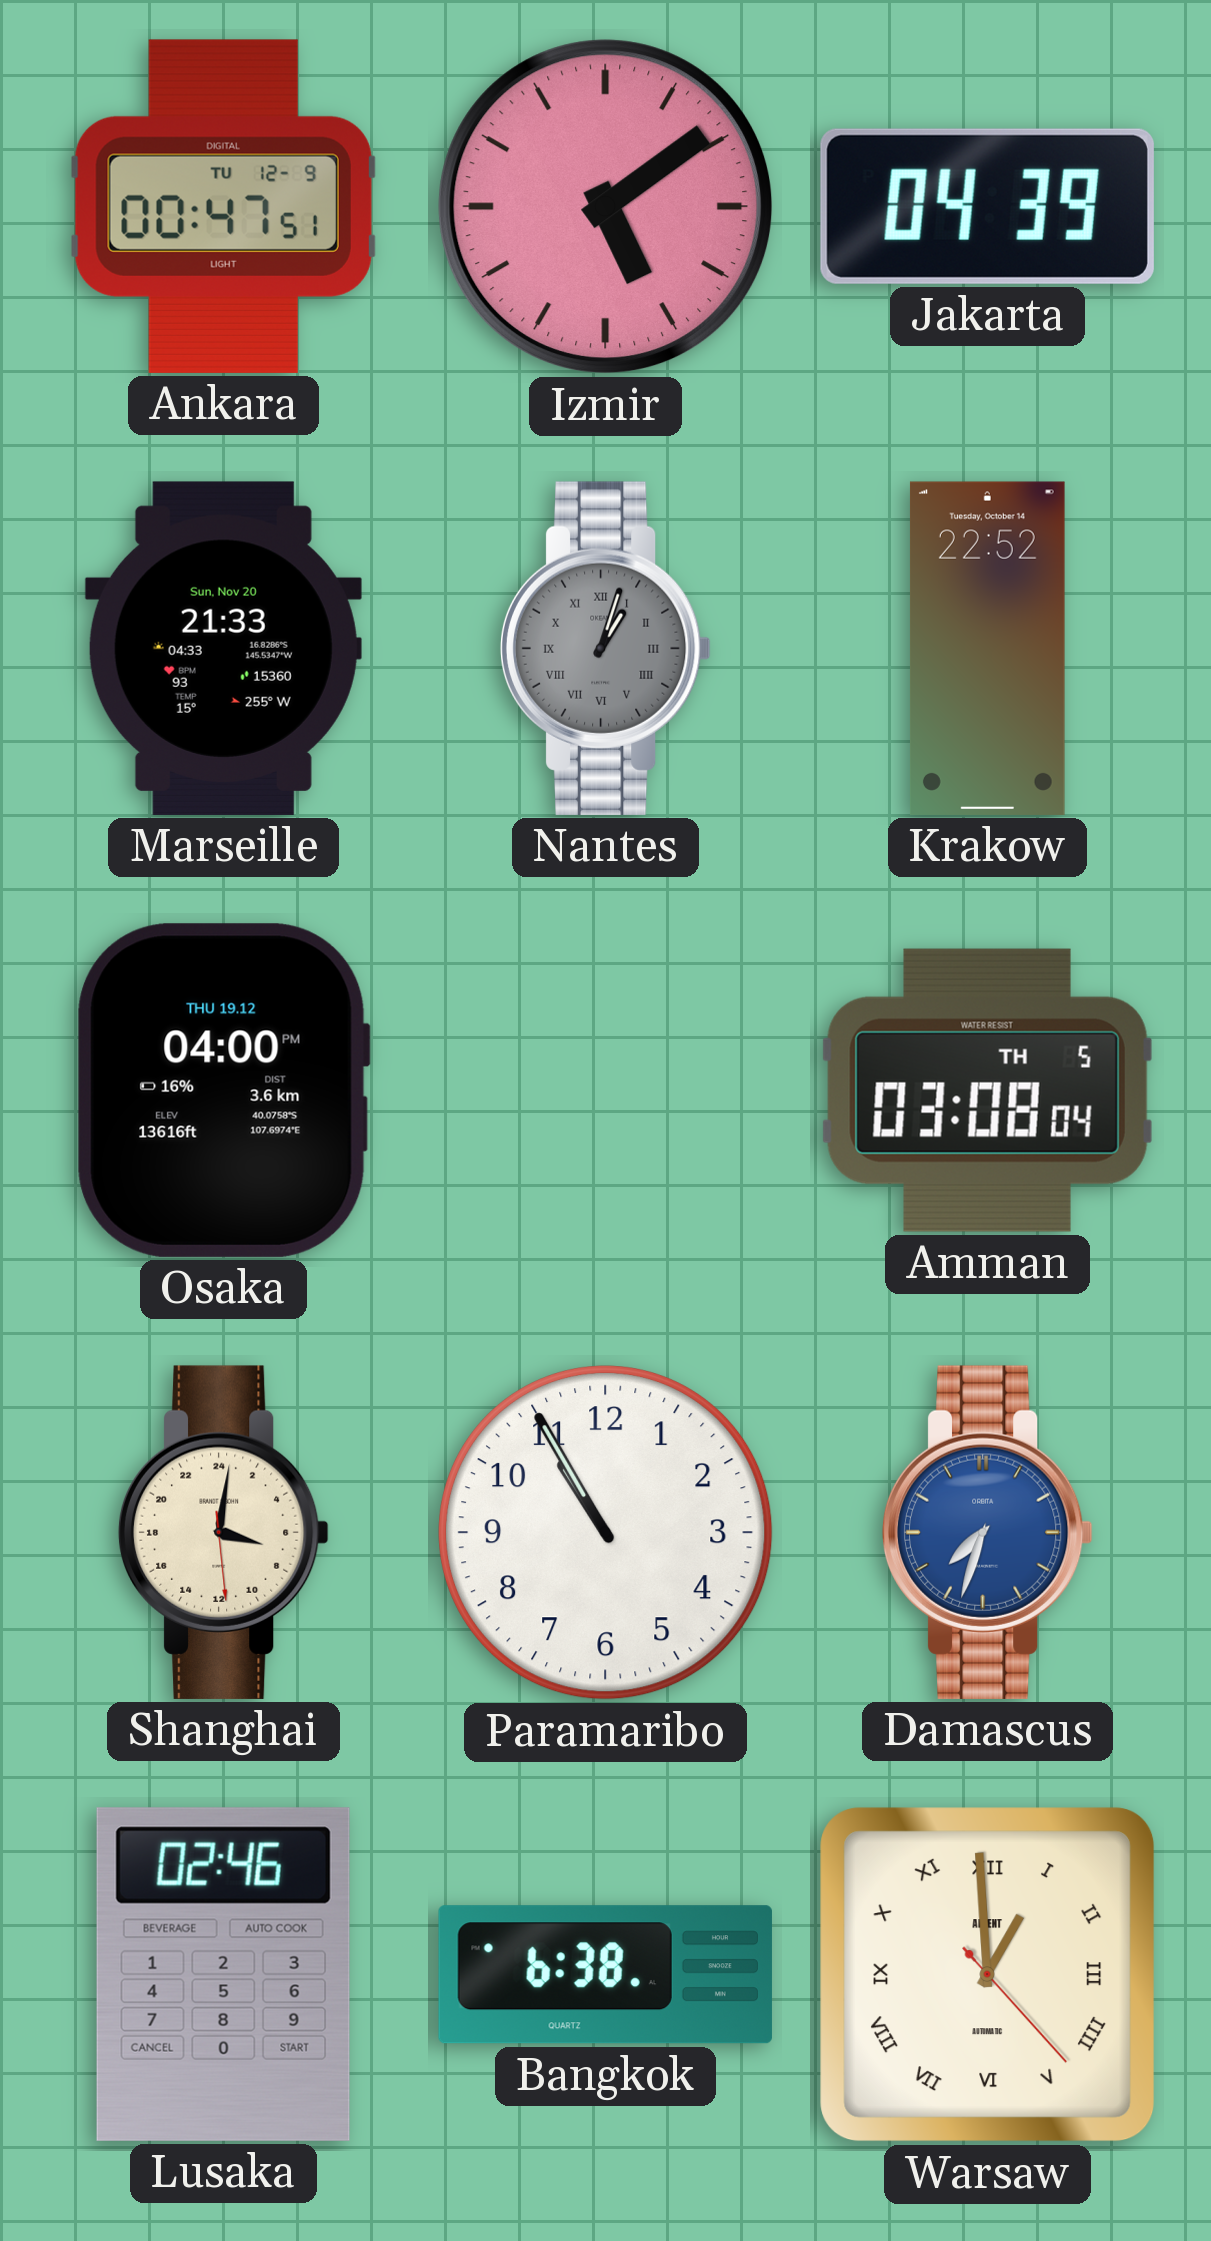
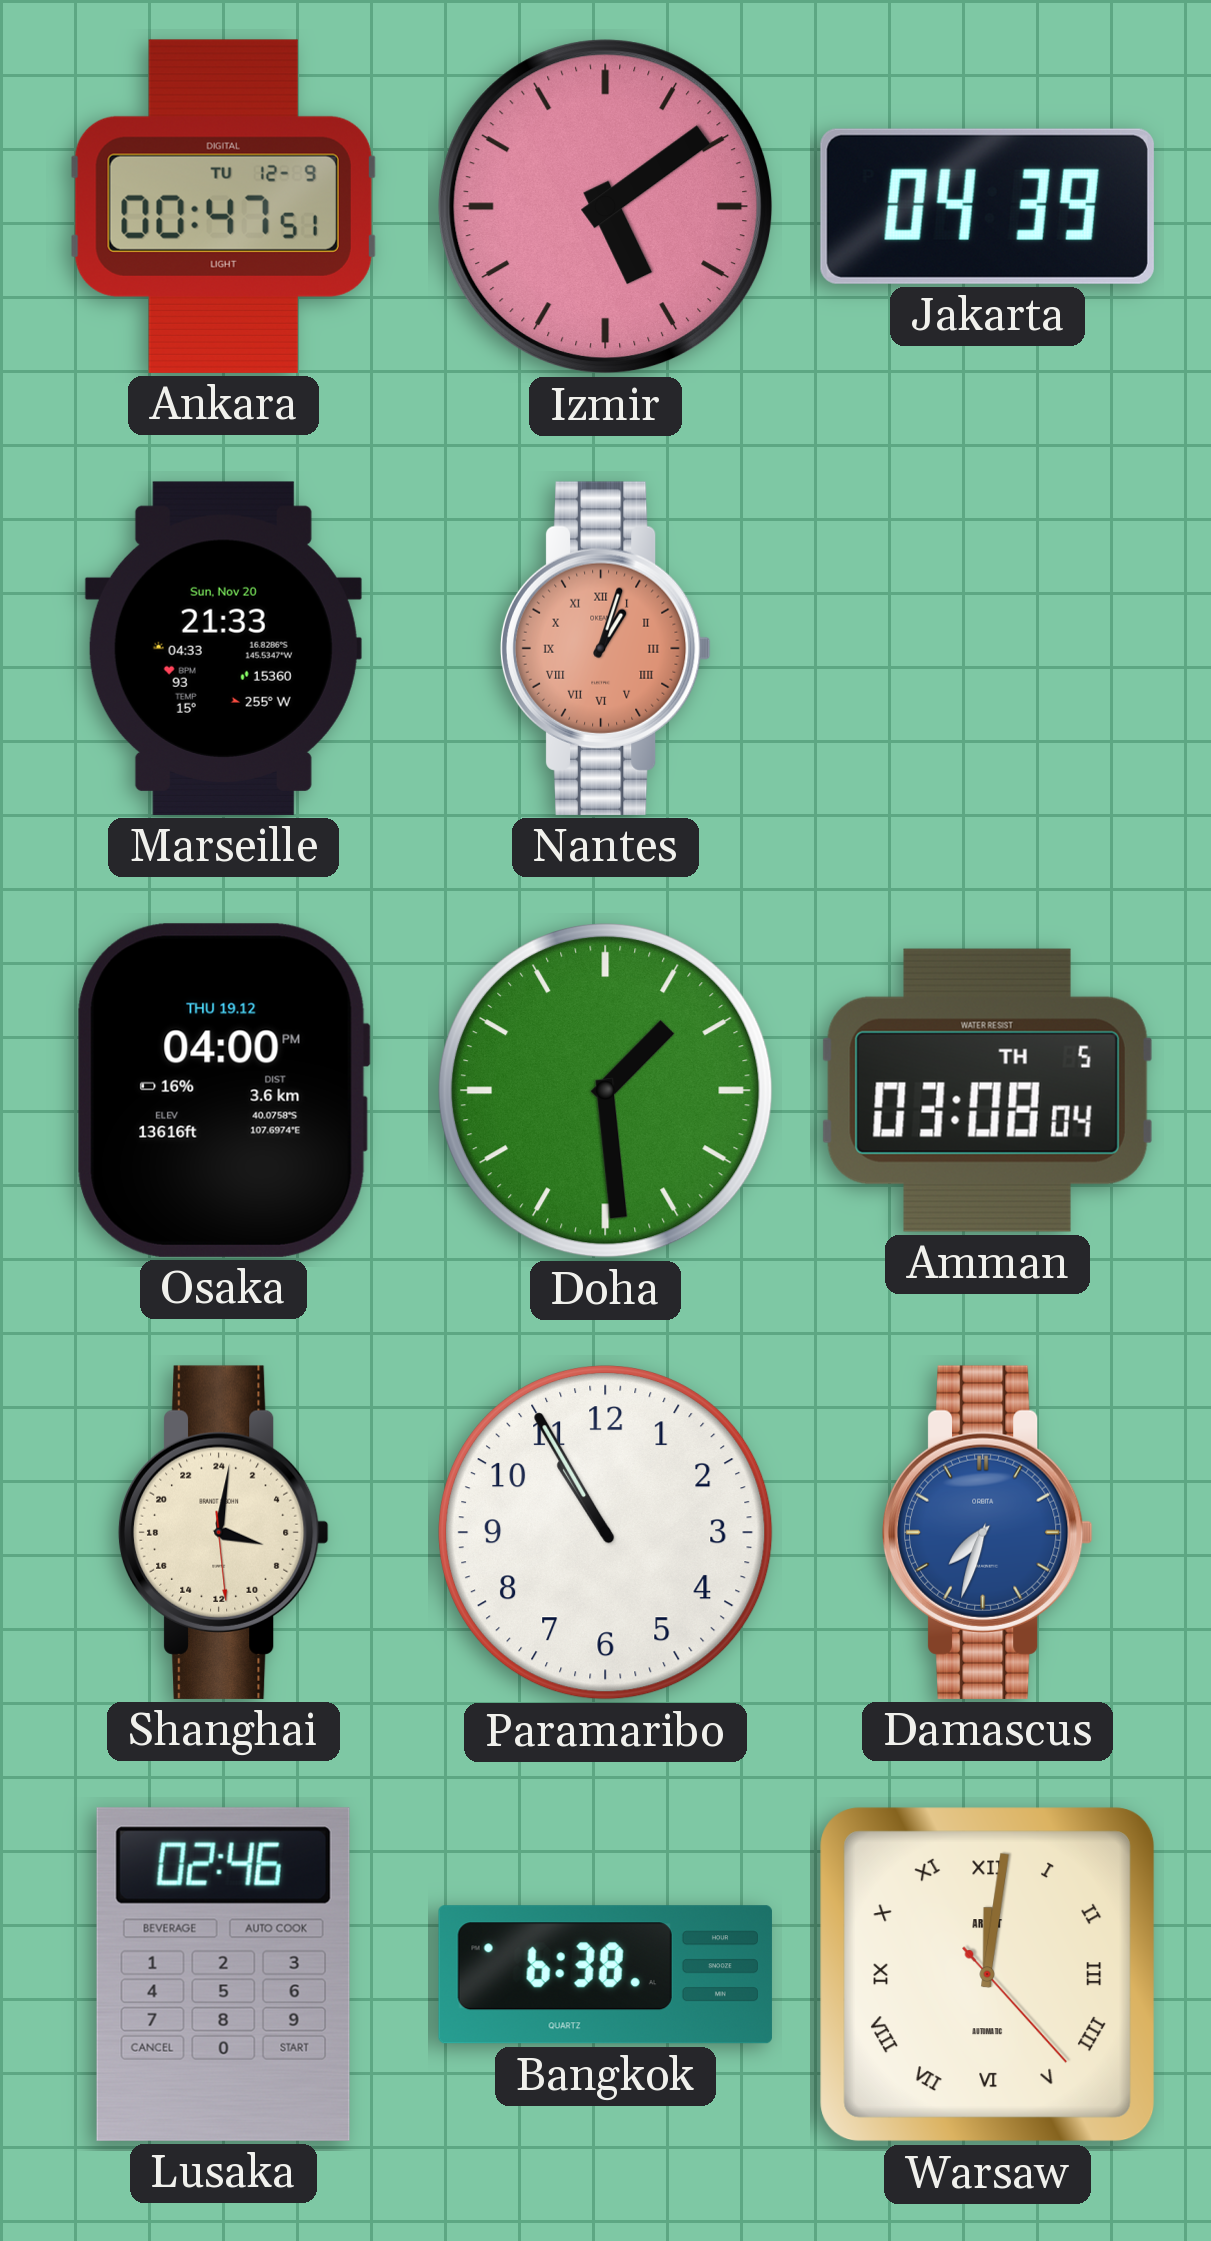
Nantes dial: grey -> salmon (605, 648)
Krakow: 22:52 -> none (987, 648)
Doha: none -> 1:29 (606, 1091)
Warsaw: 12:59 -> 12:01 (988, 1975)
